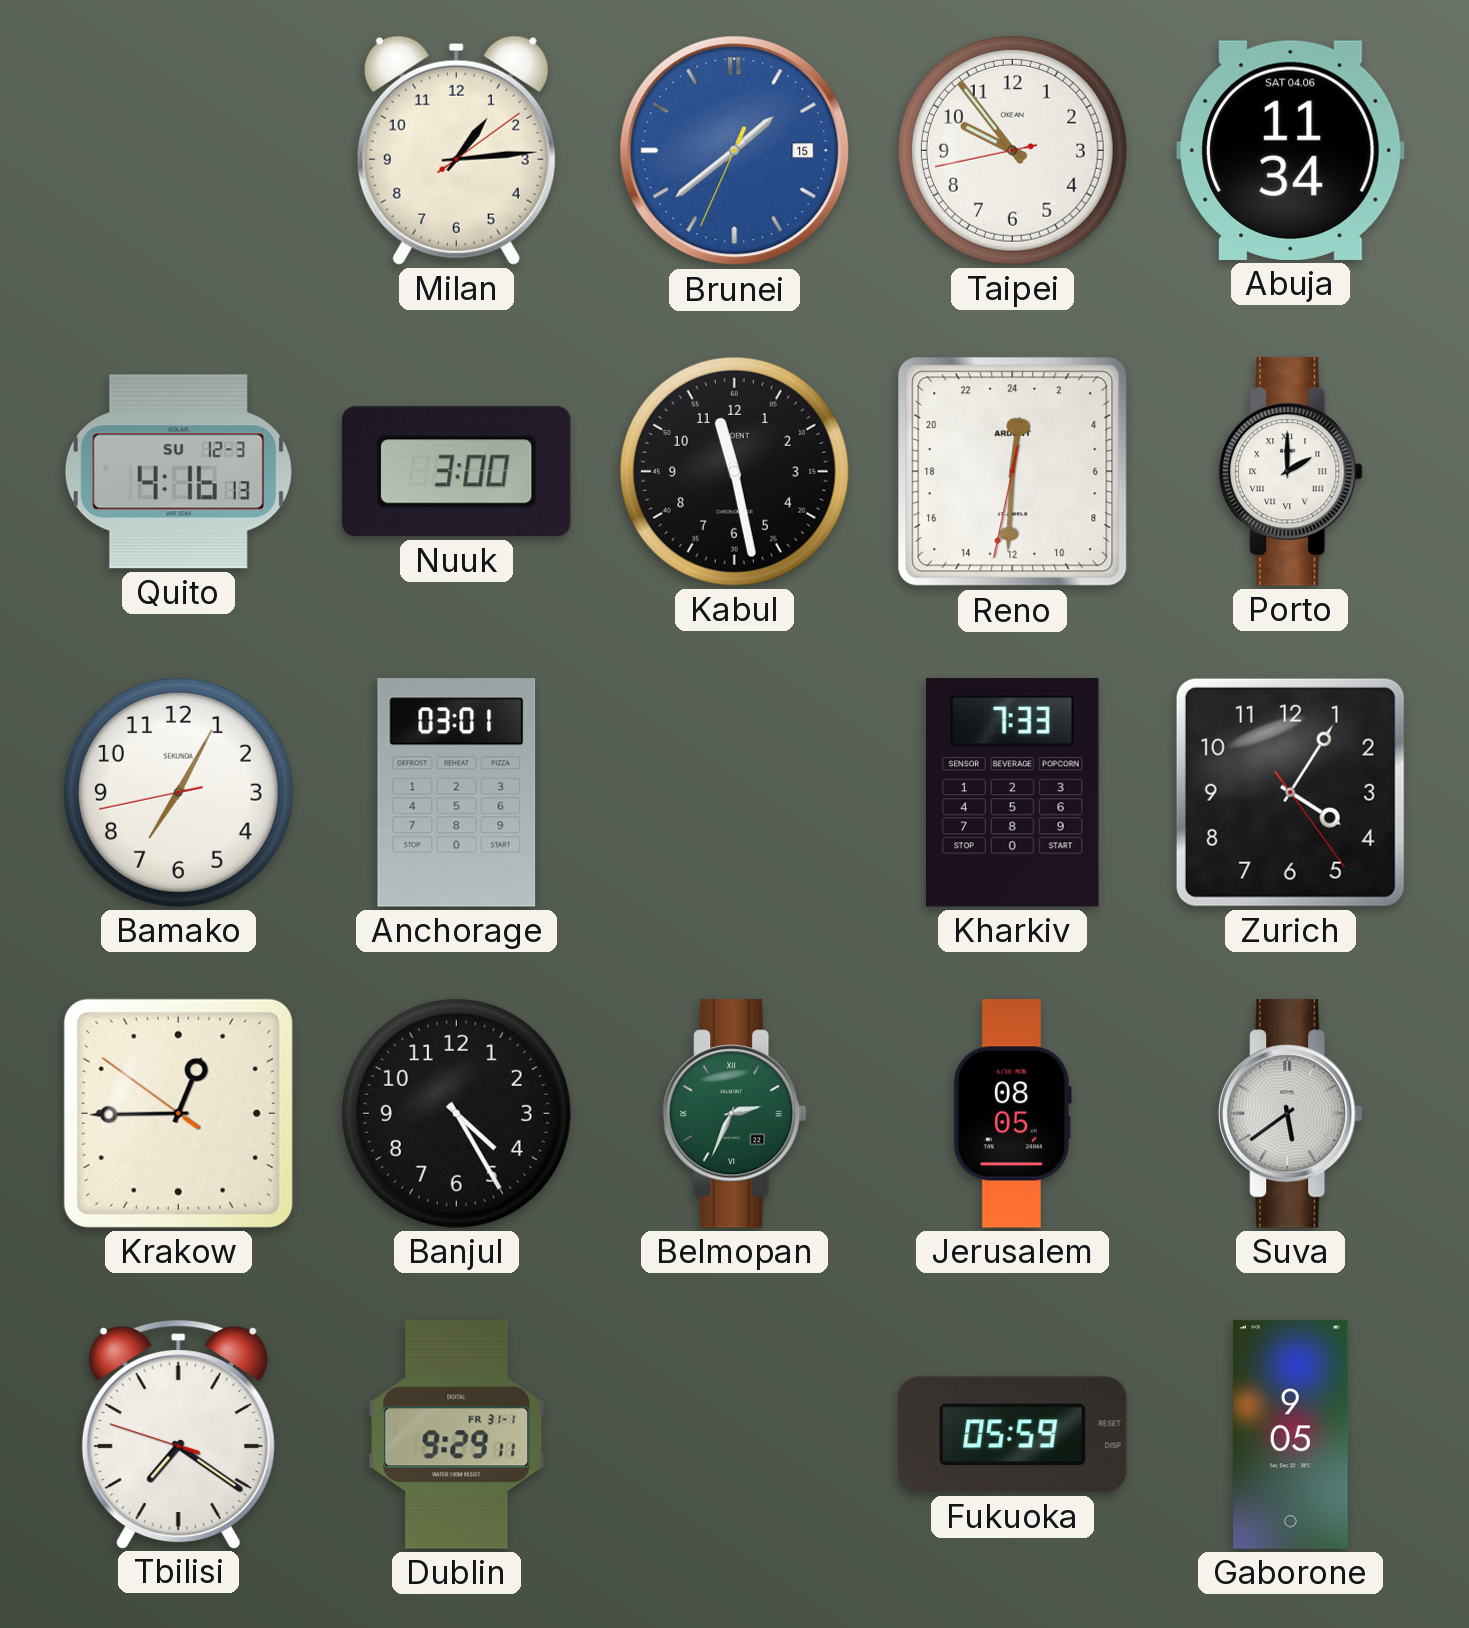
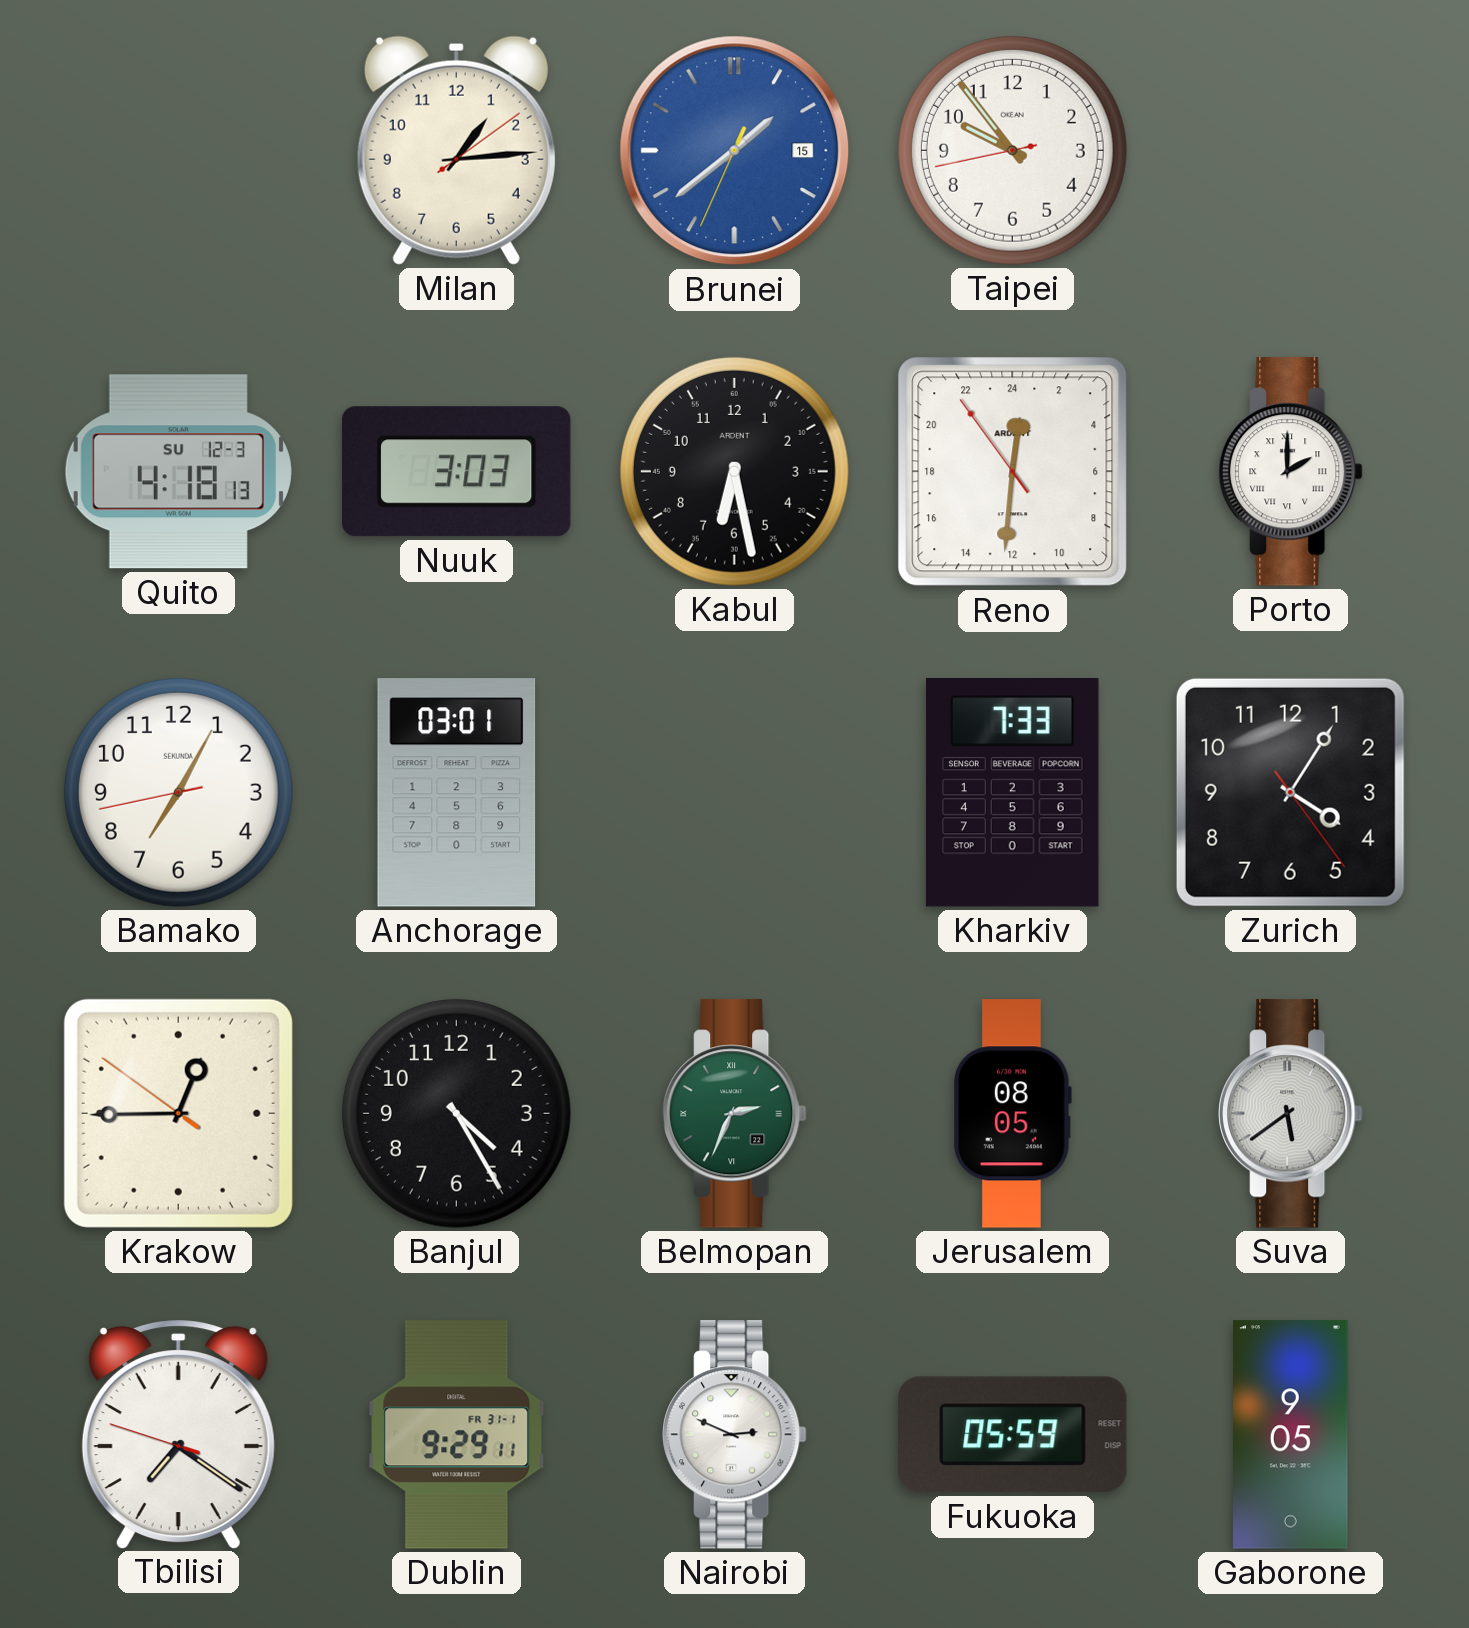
Abuja: 11:34 -> none (1291, 150)
Quito: 4:16 -> 4:18 (178, 472)
Nuuk: 3:00 -> 3:03 (456, 472)
Kabul: 11:28 -> 6:28 (734, 471)
Reno: 0:30:32 -> 0:30:54 (1013, 472)
Nairobi: none -> 2:49 (735, 1435)
